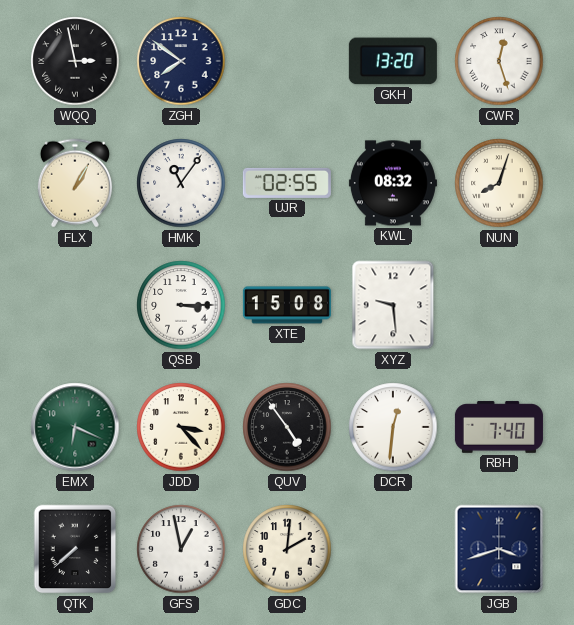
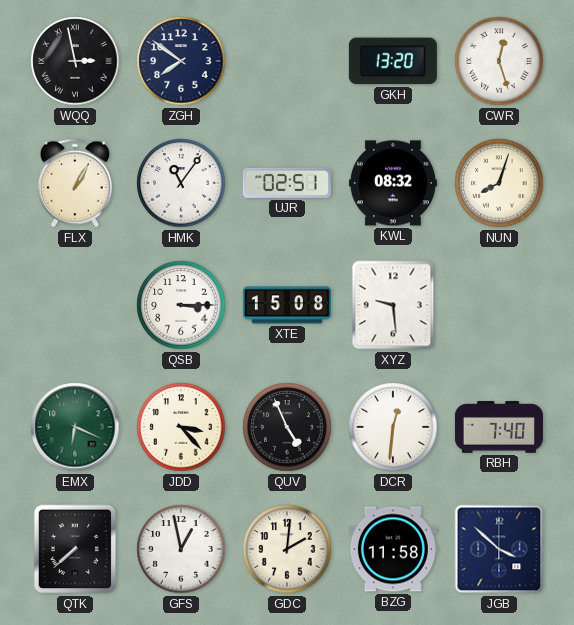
UJR: 02:55 -> 02:51 (287, 183)
QUV: 4:54 -> 4:56 (287, 427)
BZG: none -> 11:58 (393, 549)
JGB: 3:42 -> 3:52 (499, 549)
